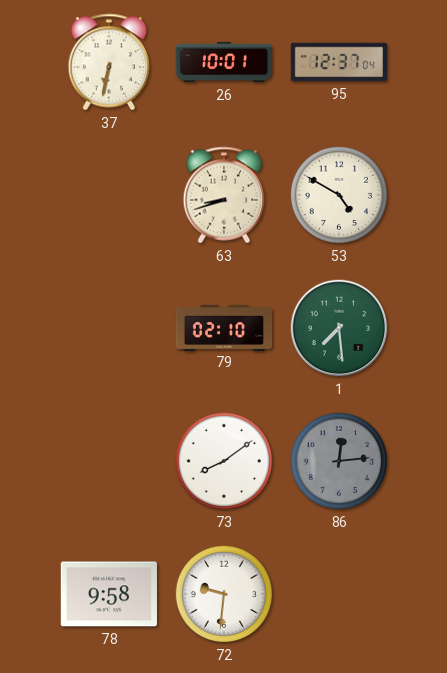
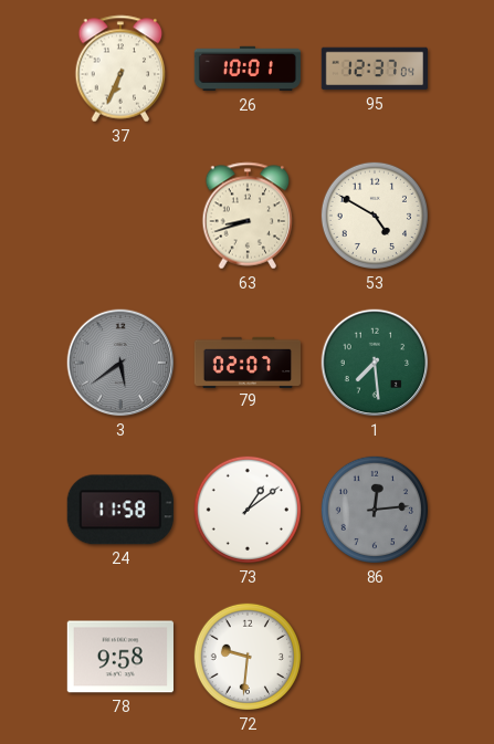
37: 6:32 -> 6:34 (120, 69)
3: none -> 5:39 (120, 363)
79: 02:10 -> 02:07 (246, 361)
24: none -> 11:58 (120, 510)
73: 8:09 -> 1:09 (248, 510)
